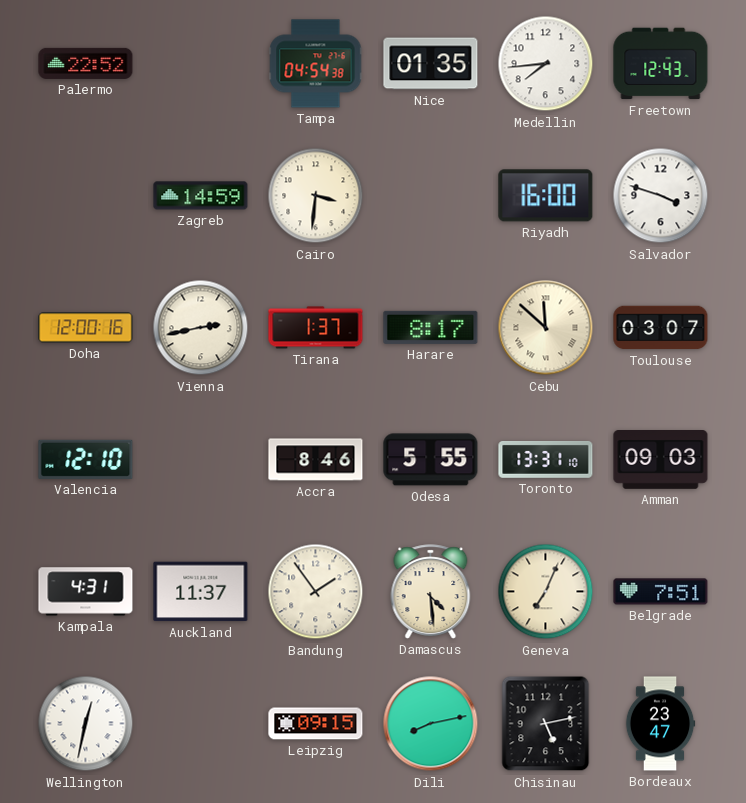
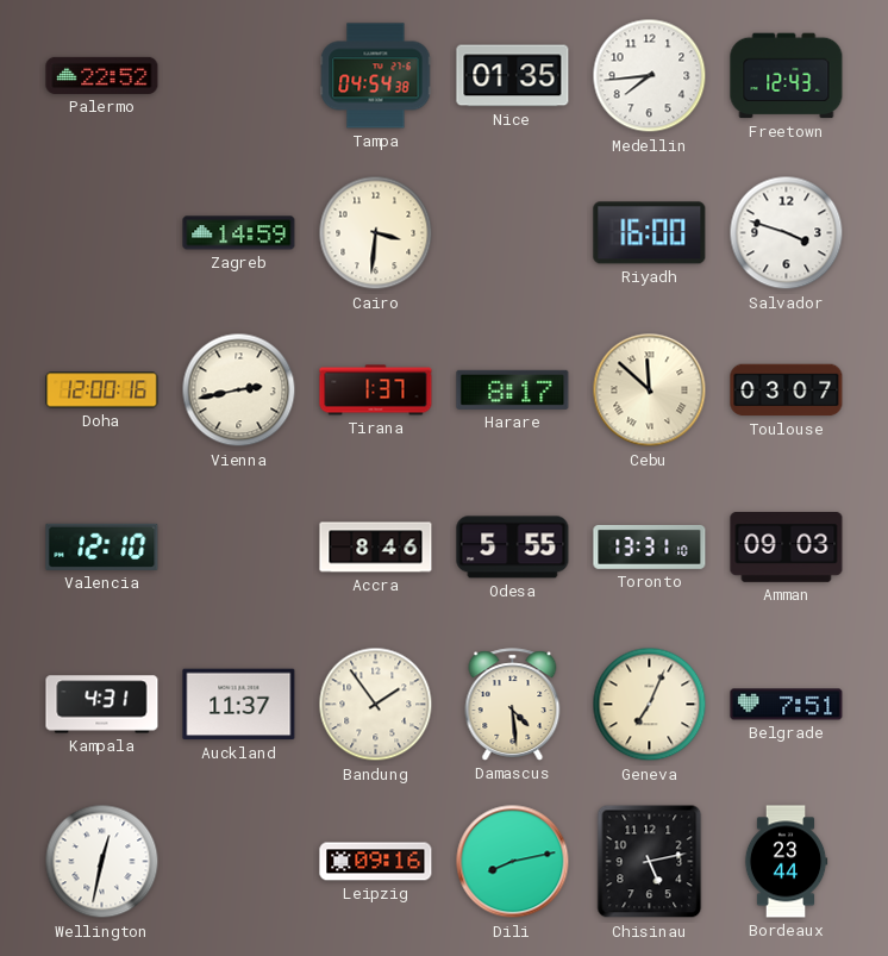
Leipzig: 09:15 -> 09:16 (376, 862)
Bordeaux: 23:47 -> 23:44 (786, 862)
